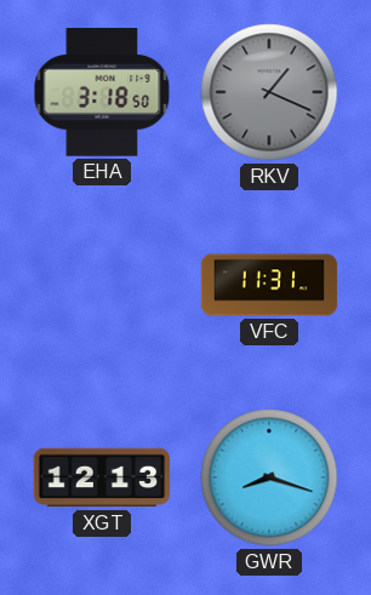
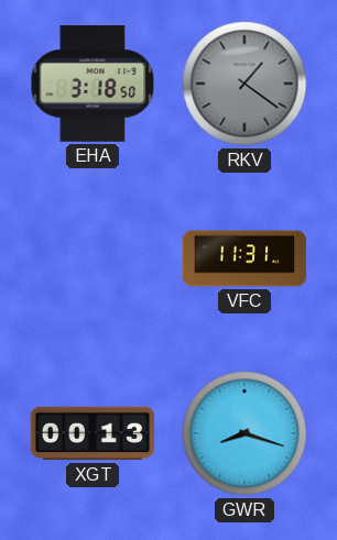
RKV: 1:19 -> 1:21 (244, 84)
XGT: 12:13 -> 00:13 (93, 433)
